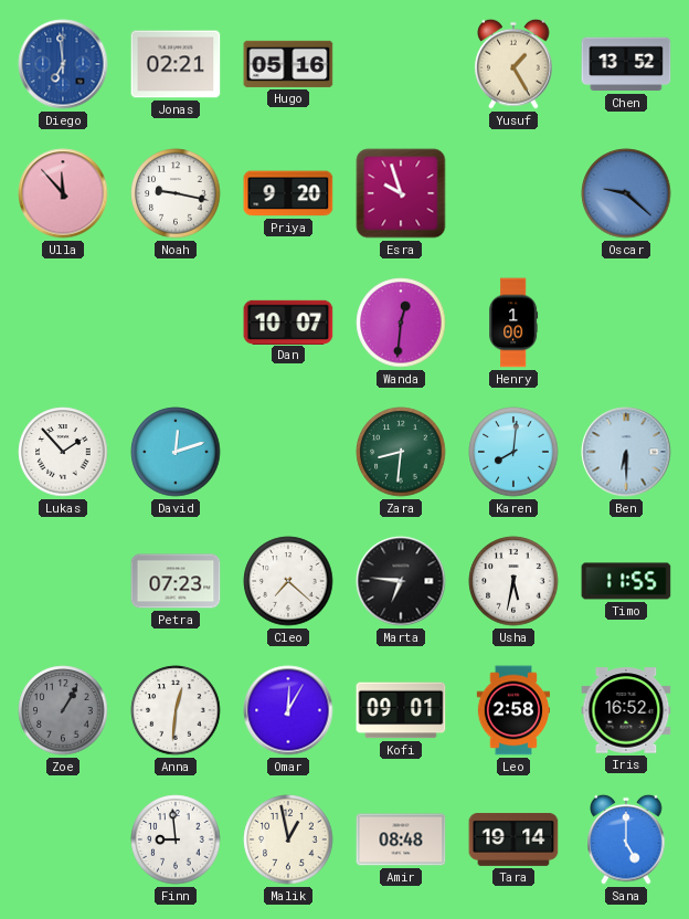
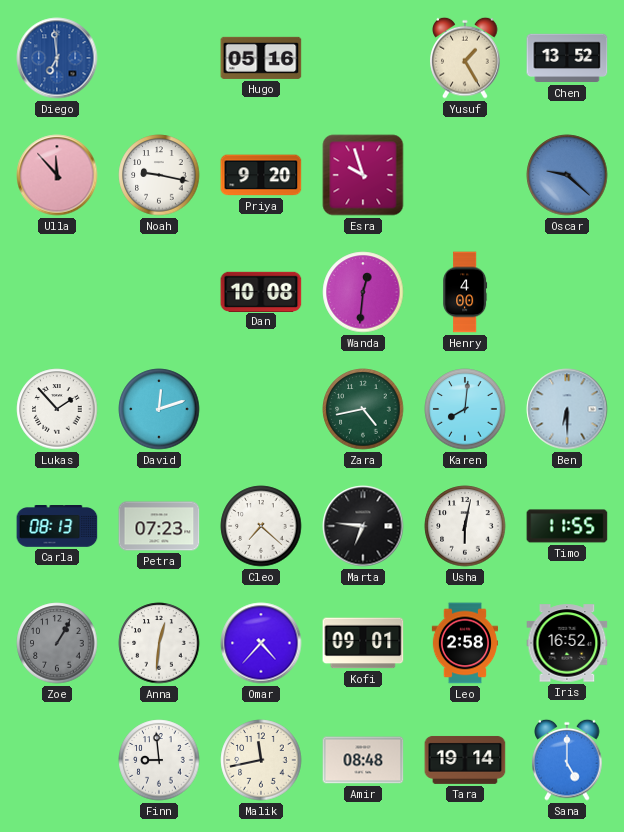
Jonas: 02:21 -> none (176, 64)
Dan: 10:07 -> 10:08 (261, 291)
Henry: 1:00 -> 4:00 (465, 292)
Zara: 8:31 -> 4:43 (363, 409)
Carla: none -> 08:13 (57, 527)
Usha: 5:32 -> 6:02 (465, 526)
Omar: 12:05 -> 4:37 (261, 643)
Malik: 12:58 -> 11:43 (261, 760)
